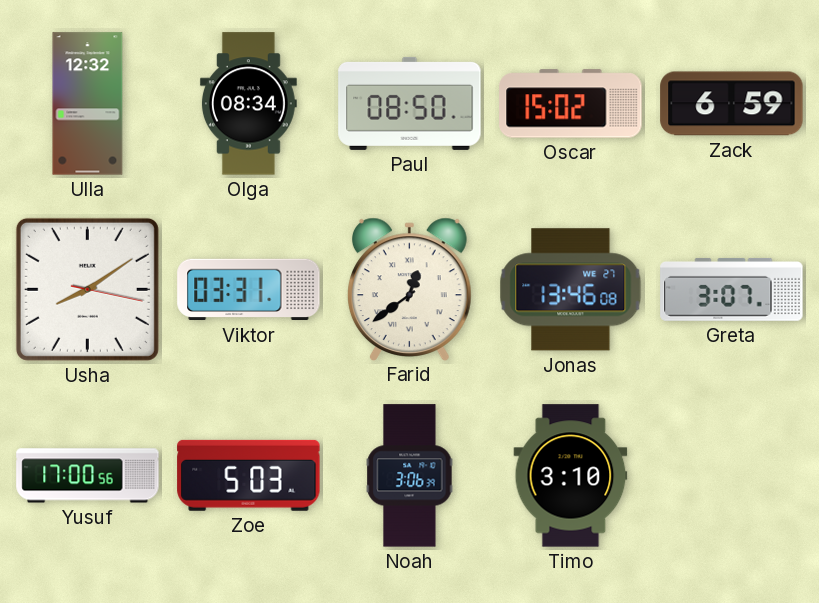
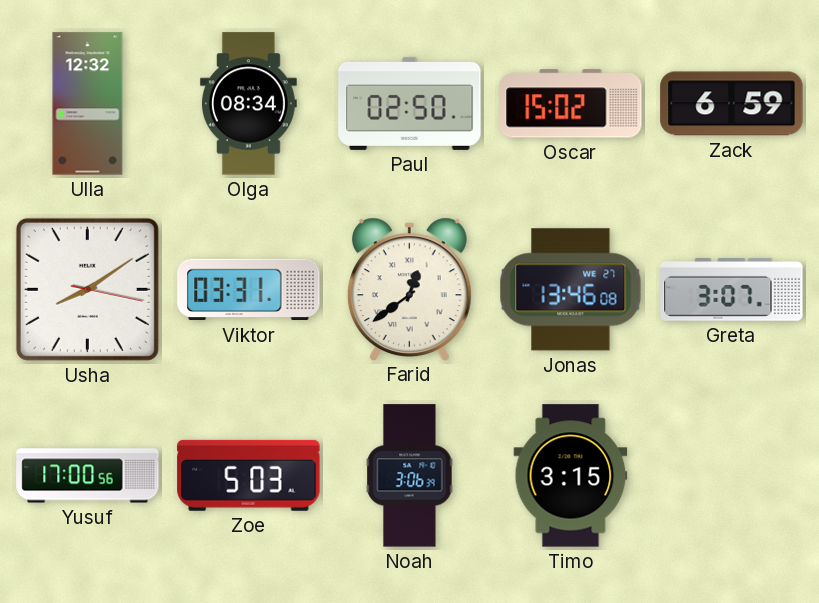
Paul: 08:50 -> 02:50 (410, 103)
Timo: 3:10 -> 3:15 (571, 476)
